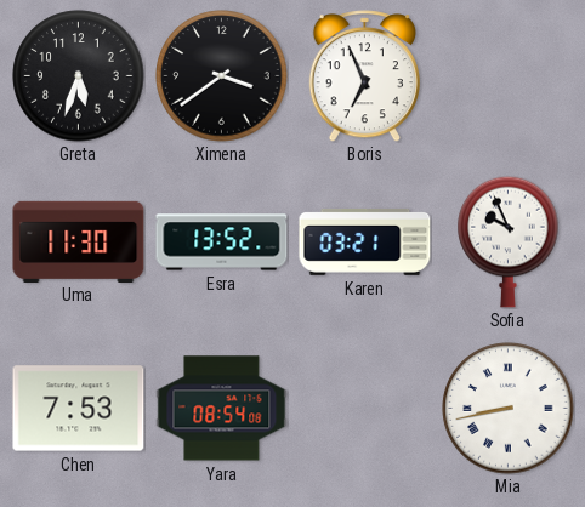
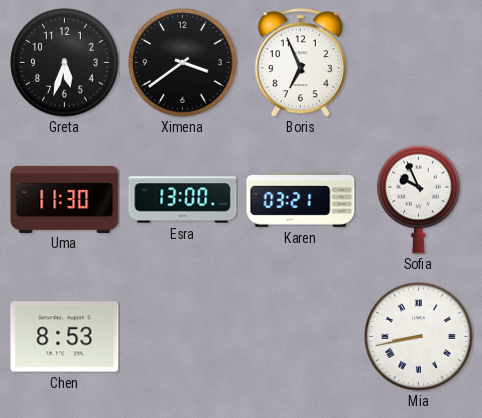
Esra: 13:52 -> 13:00 (183, 200)
Chen: 7:53 -> 8:53 (65, 337)
Yara: 08:54 -> none (222, 409)
